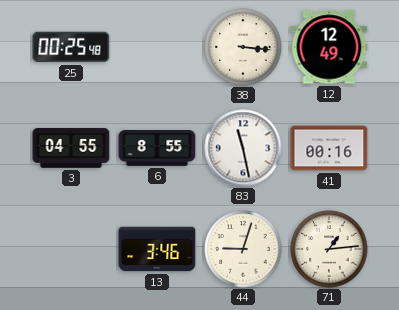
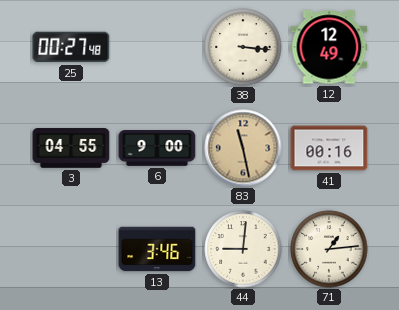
25: 00:25 -> 00:27 (71, 47)
6: 8:55 -> 9:00 (157, 149)
83 dial: white -> champagne (243, 148)
44: 9:03 -> 9:01 (243, 249)
